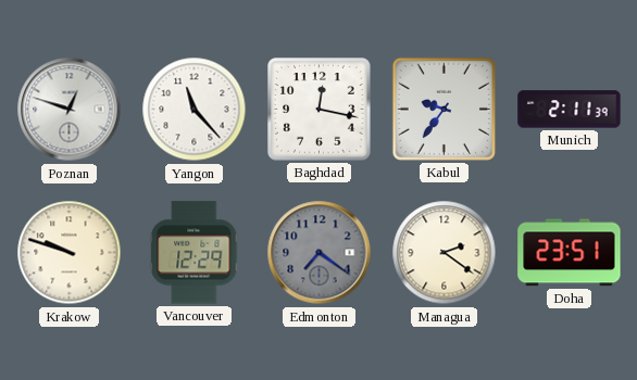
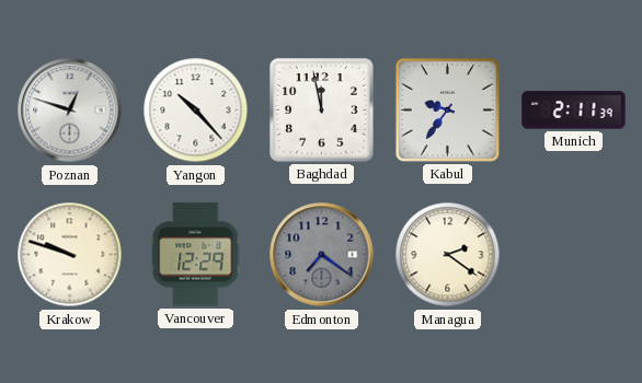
Yangon: 11:23 -> 10:23 (196, 111)
Baghdad: 12:17 -> 11:58 (322, 111)
Doha: 23:51 -> none (570, 253)
